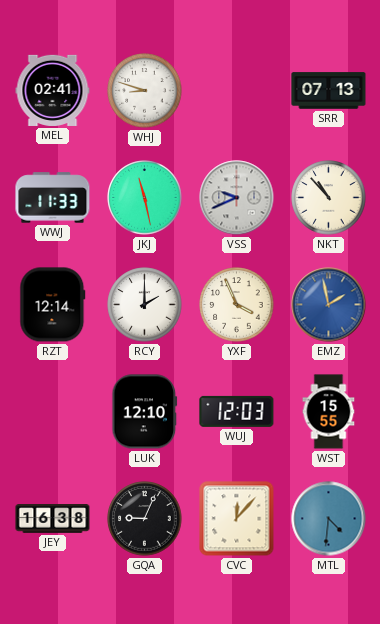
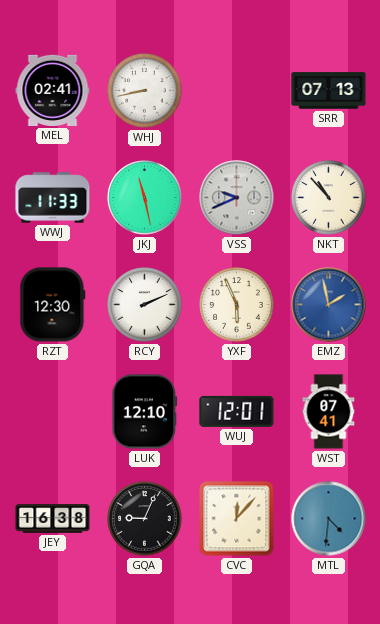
WHJ: 8:48 -> 8:43 (145, 91)
RZT: 12:14 -> 12:30 (53, 305)
RCY: 2:00 -> 2:11 (145, 305)
YXF: 3:56 -> 5:56 (237, 305)
WUJ: 12:03 -> 12:01 (237, 411)
WST: 15:55 -> 07:41 (329, 412)
